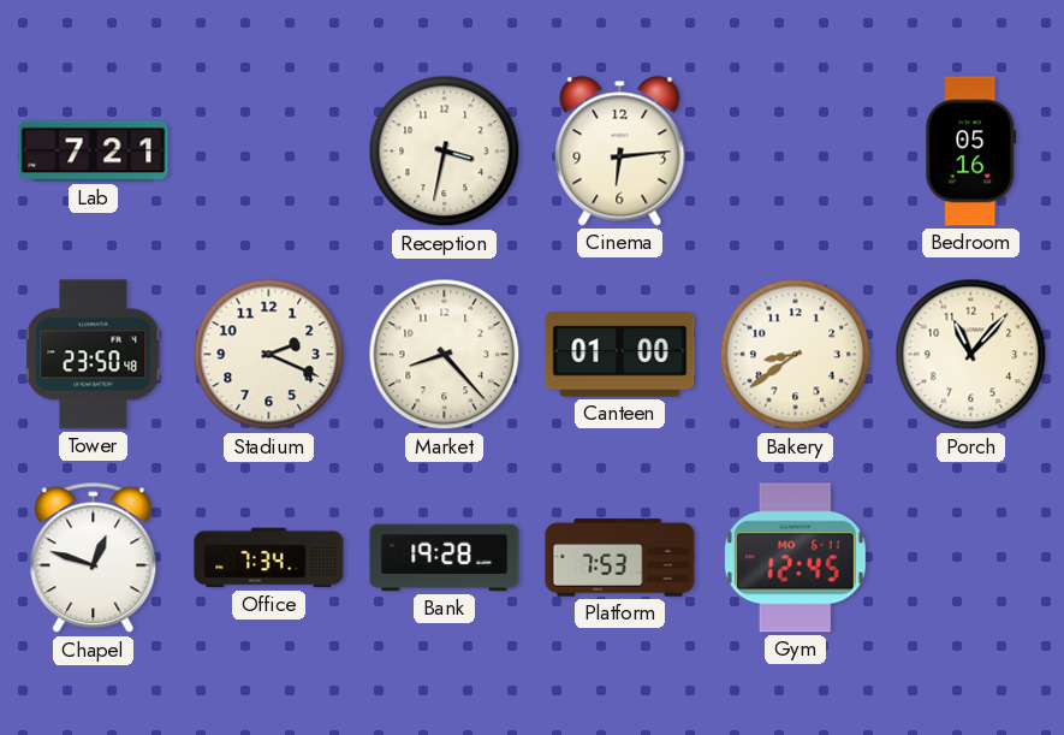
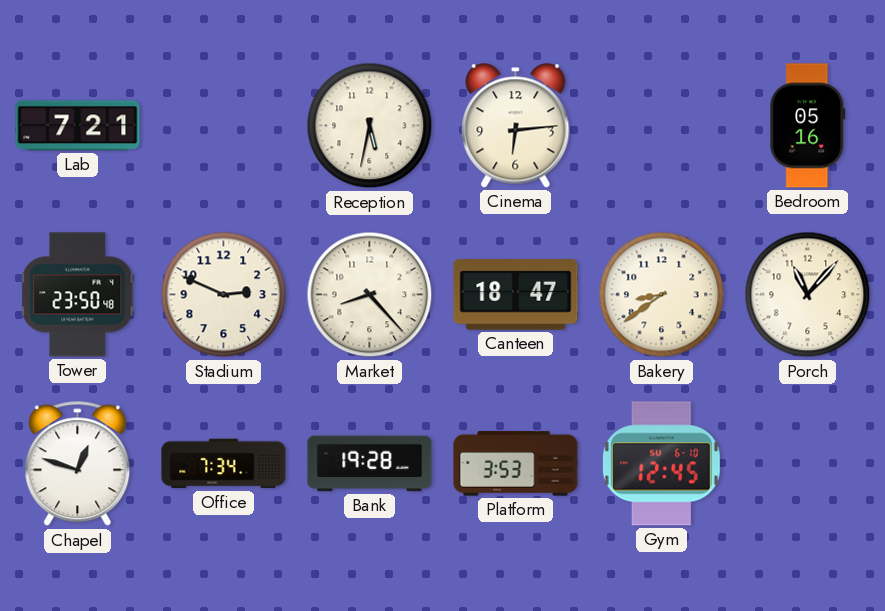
Reception: 3:32 -> 5:32 (370, 126)
Stadium: 2:19 -> 2:49 (224, 295)
Canteen: 01:00 -> 18:47 (516, 295)
Platform: 7:53 -> 3:53 (516, 464)
Gym date: MO 6-11 -> SU 6-10 (661, 464)
